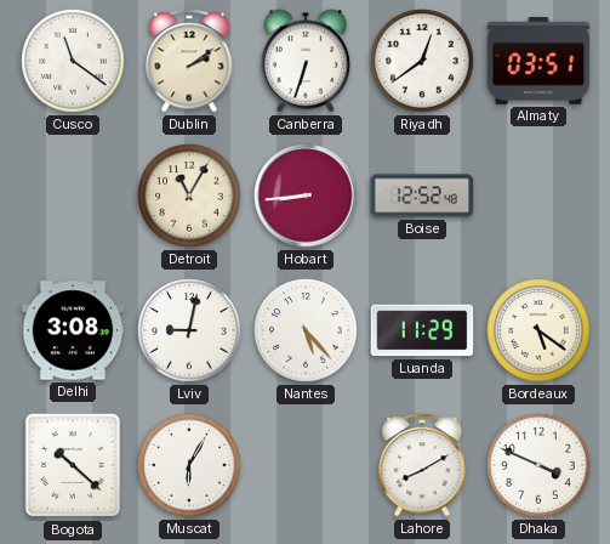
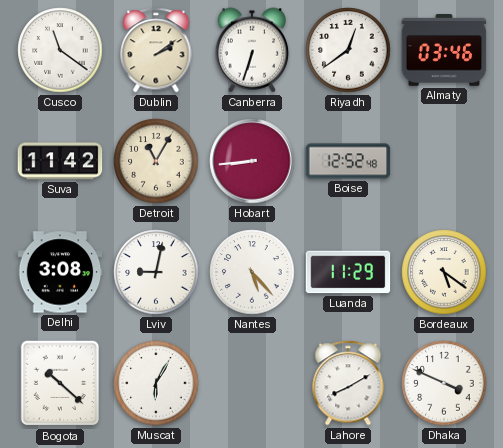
Almaty: 03:51 -> 03:46 (444, 51)
Suva: none -> 11:42 (60, 161)
